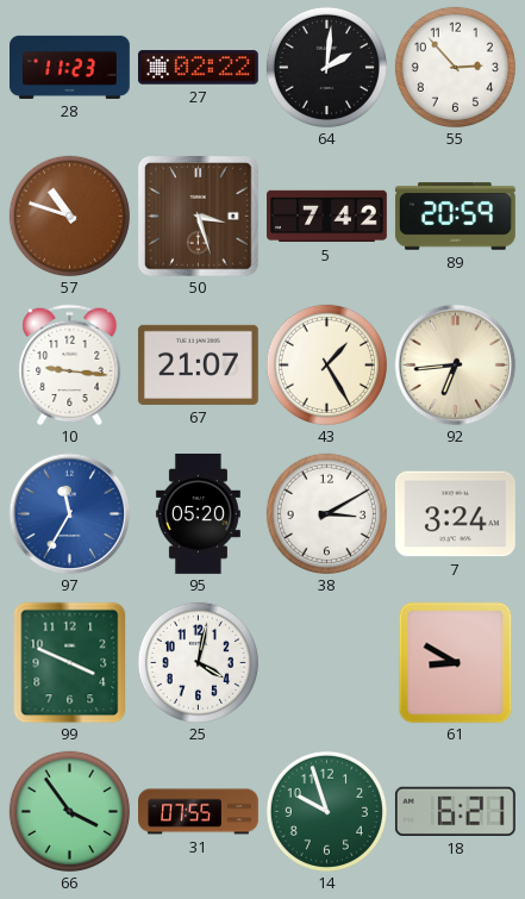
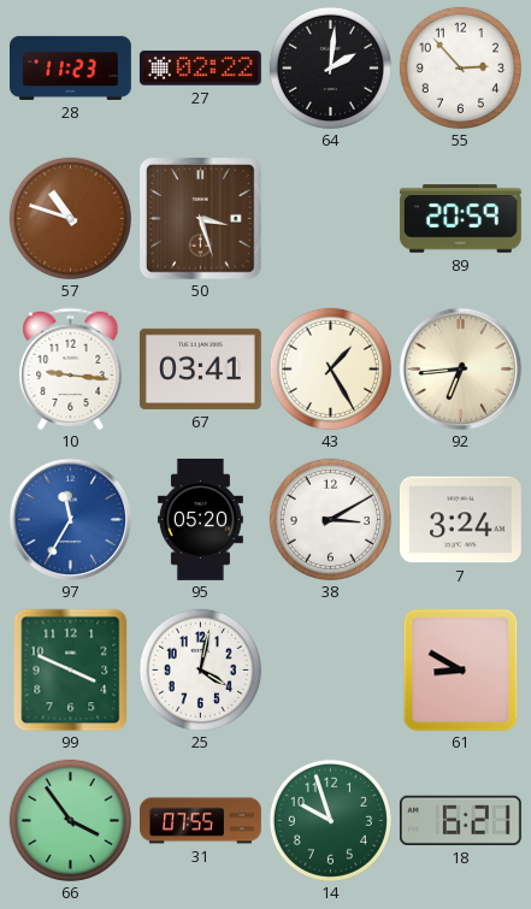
5: 7:42 -> none (327, 217)
67: 21:07 -> 03:41 (200, 368)
